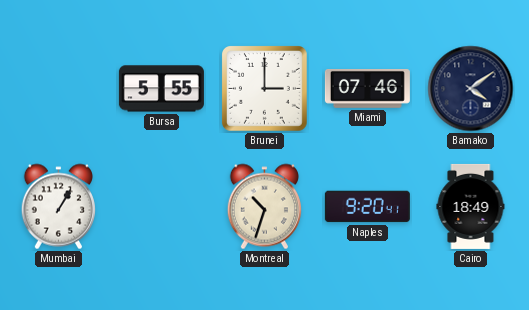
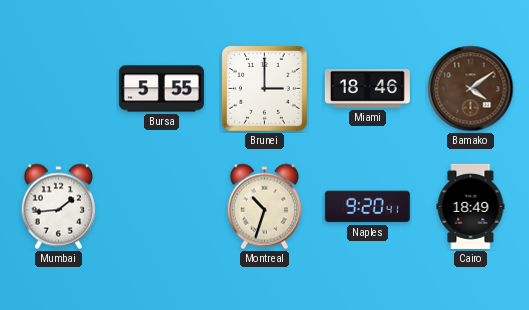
Miami: 07:46 -> 18:46 (367, 89)
Bamako dial: navy -> brown (471, 89)
Mumbai: 1:05 -> 1:44 (58, 207)
